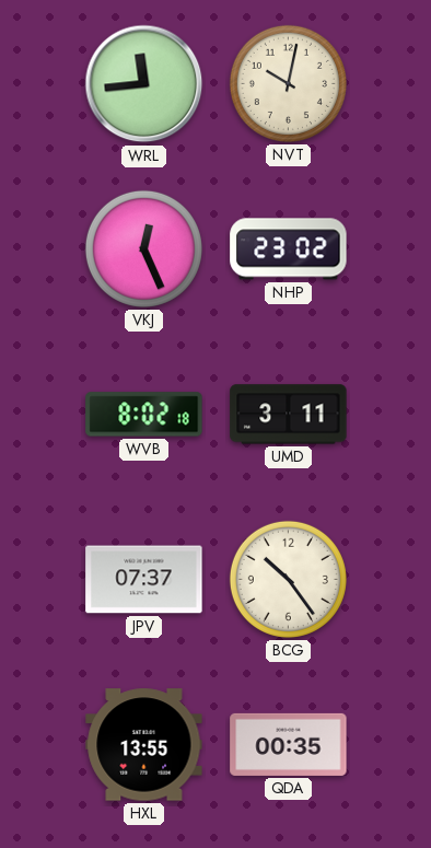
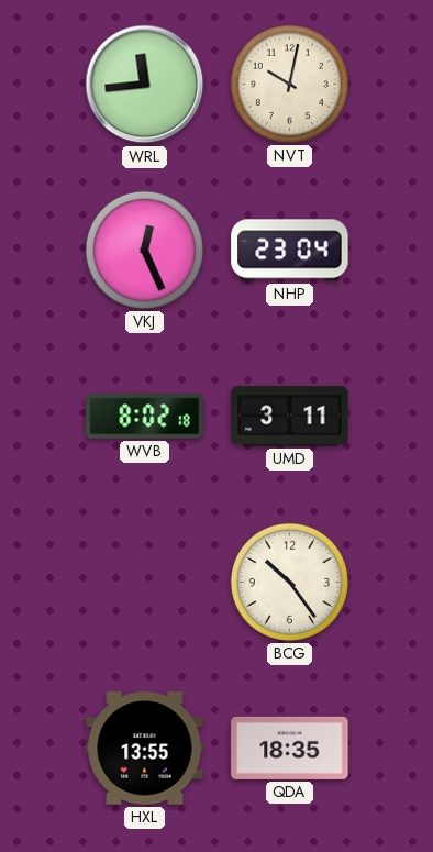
NHP: 23:02 -> 23:04 (290, 251)
JPV: 07:37 -> none (144, 580)
QDA: 00:35 -> 18:35 (290, 748)
